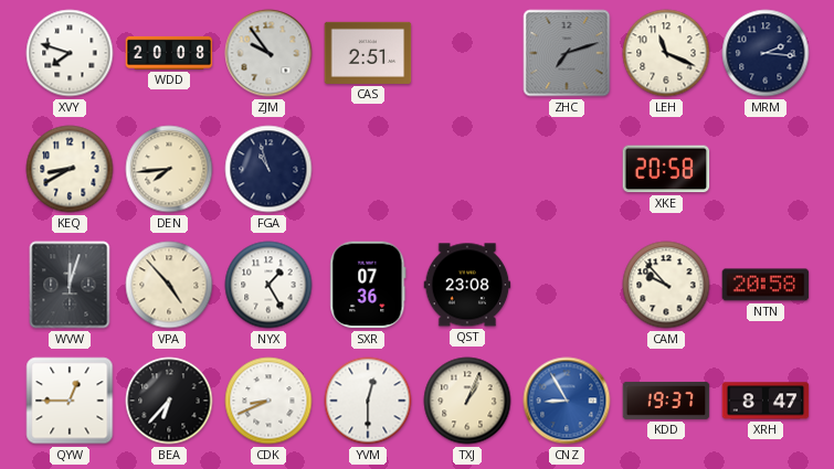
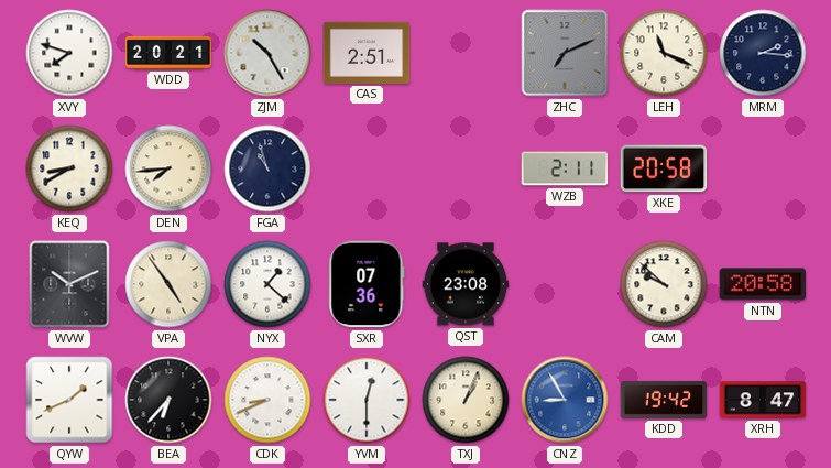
WDD: 20:08 -> 20:21 (168, 53)
ZJM: 9:54 -> 10:25 (267, 53)
ZHC: 7:12 -> 7:11 (565, 53)
WZB: none -> 2:11 (565, 168)
WVW: 12:03 -> 10:11 (69, 284)
VPA: 4:53 -> 4:54 (168, 284)
NYX: 1:25 -> 1:22 (267, 284)
CAM: 9:53 -> 9:52 (664, 284)
QYW: 12:45 -> 1:41 (69, 400)
KDD: 19:37 -> 19:42 (664, 400)
